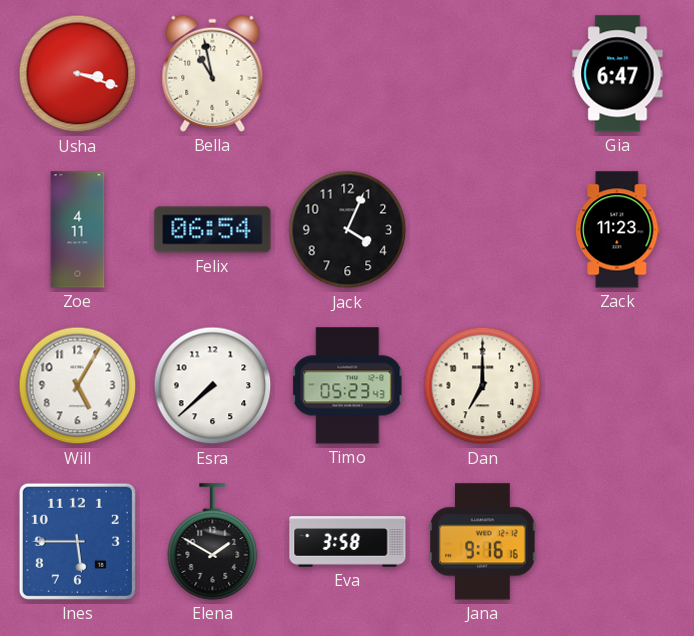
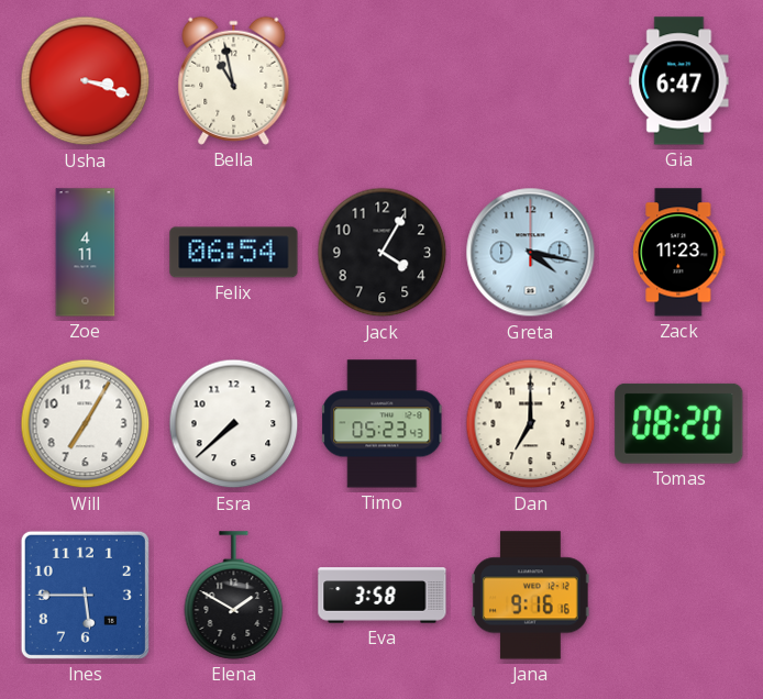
Jack: 4:04 -> 4:05 (383, 253)
Greta: none -> 4:17 (531, 253)
Will: 5:05 -> 7:05 (86, 424)
Tomas: none -> 08:20 (679, 423)
